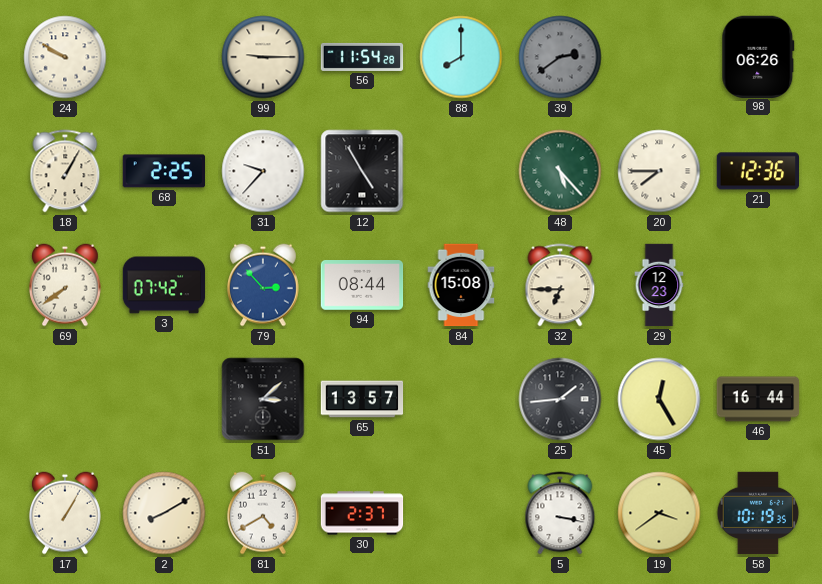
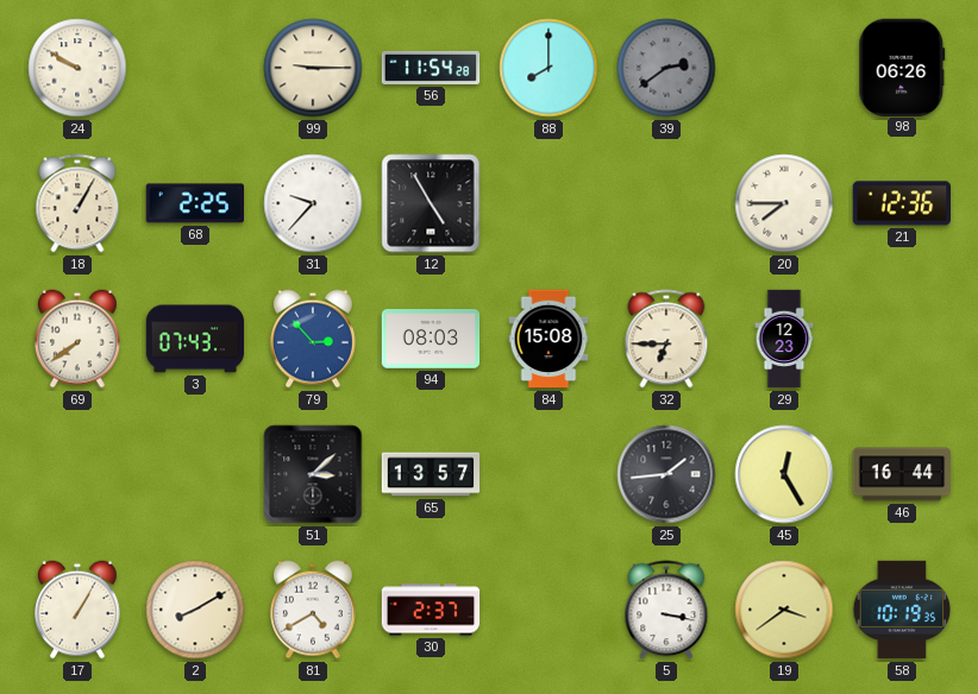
48: 5:23 -> none (560, 171)
3: 07:42 -> 07:43 (195, 339)
94: 08:44 -> 08:03 (431, 340)
